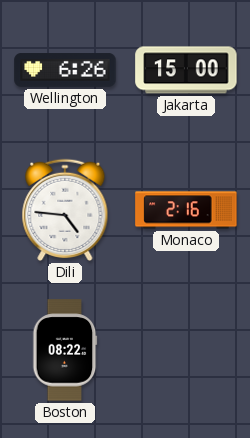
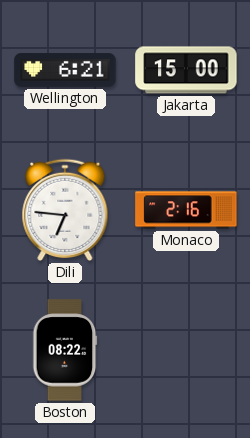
Wellington: 6:26 -> 6:21 (65, 71)
Dili: 4:46 -> 6:46 (65, 210)
